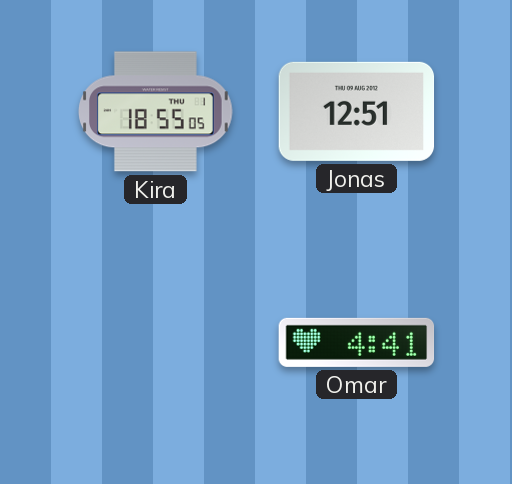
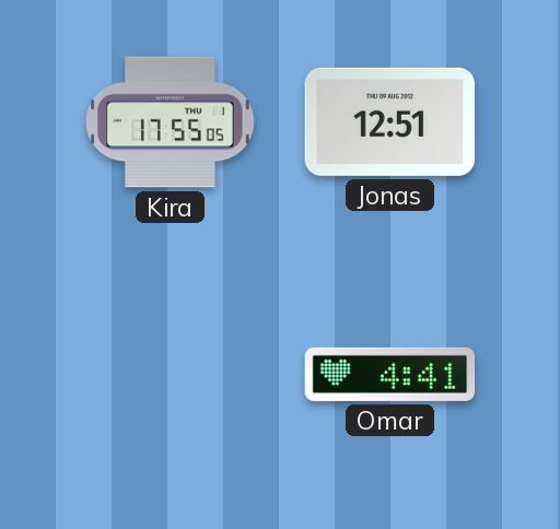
Kira: 18:55 -> 17:55 (171, 122)
